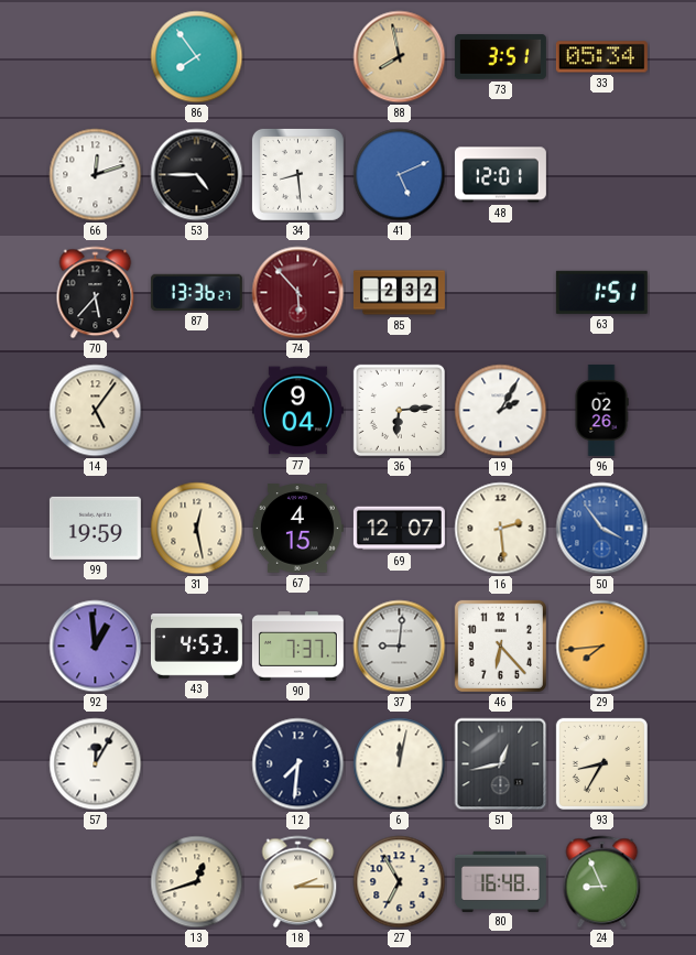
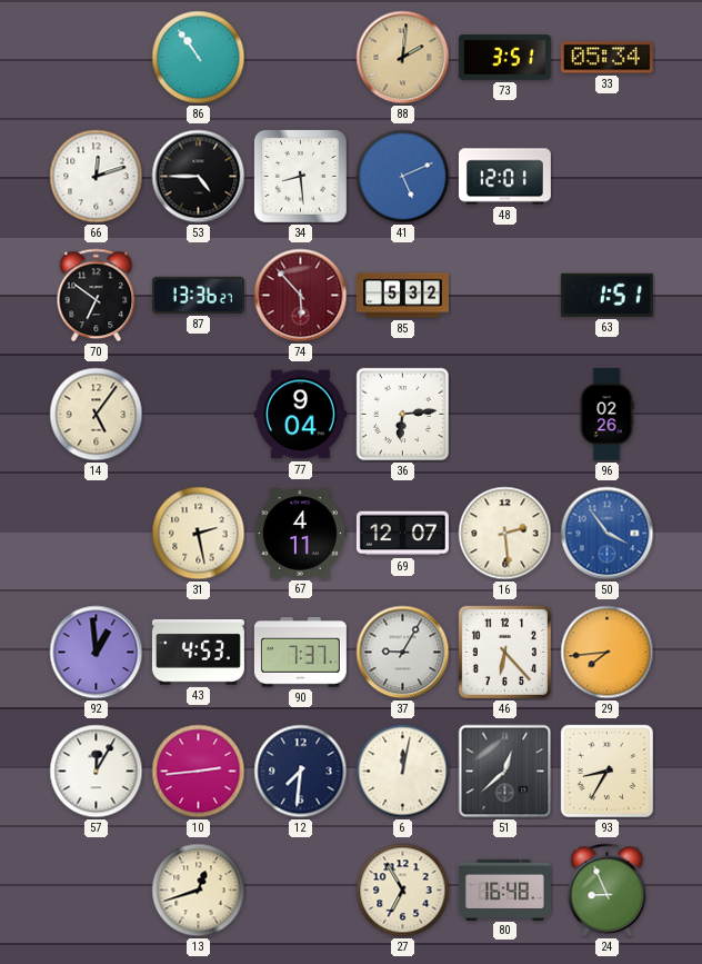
86: 7:54 -> 10:54 (199, 58)
88: 7:58 -> 2:01 (403, 58)
70: 5:37 -> 6:51 (97, 296)
85: 2:32 -> 5:32 (402, 296)
19: 2:05 -> none (501, 411)
99: 19:59 -> none (95, 528)
31: 12:28 -> 2:28 (199, 534)
67: 4:15 -> 4:11 (300, 534)
37: 9:01 -> 9:05 (403, 653)
10: none -> 2:44 (199, 772)
51: 12:43 -> 12:38 (505, 772)
18: 2:15 -> none (298, 882)
